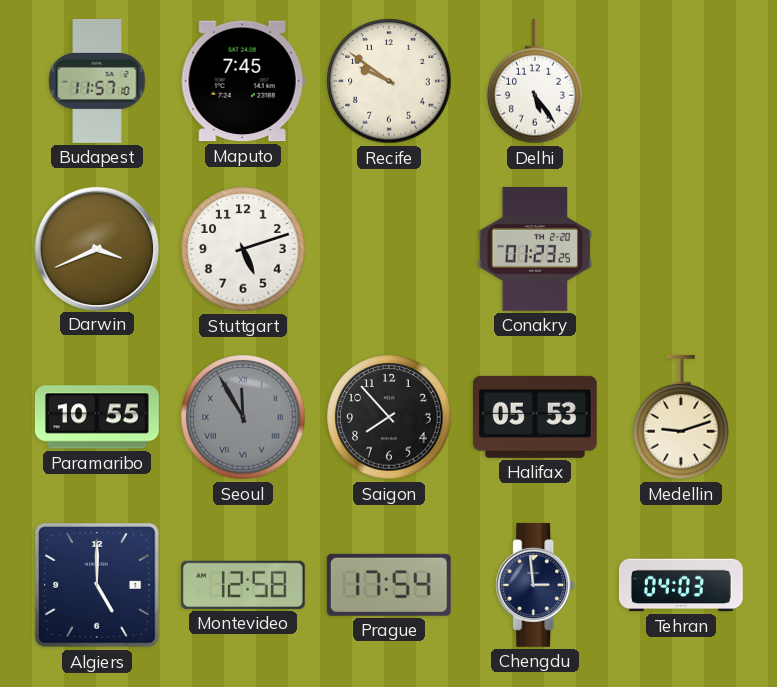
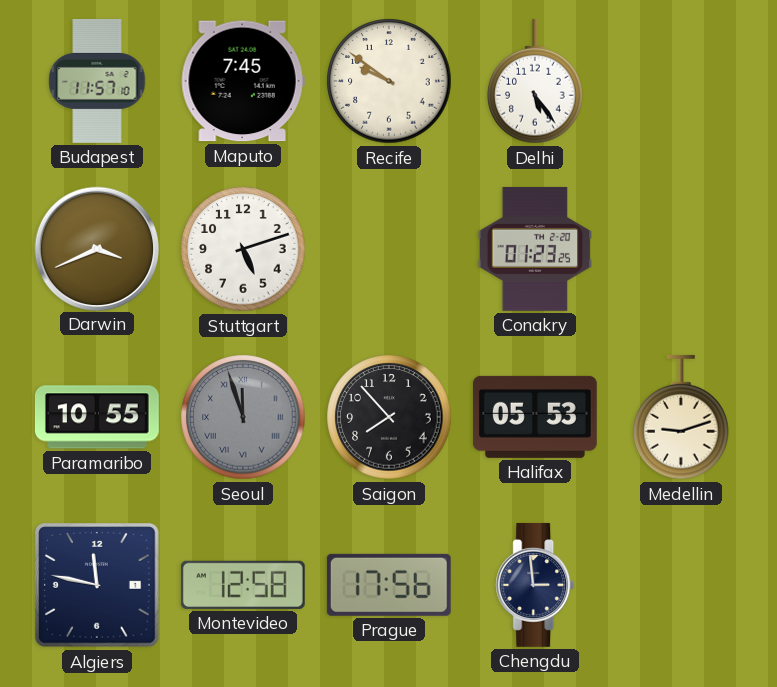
Seoul: 11:55 -> 11:57 (243, 417)
Algiers: 5:00 -> 11:47 (97, 585)
Prague: 17:54 -> 17:56 (389, 585)
Tehran: 04:03 -> none (681, 585)
